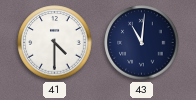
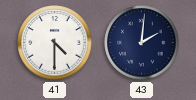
43: 11:01 -> 2:01 (142, 43)
